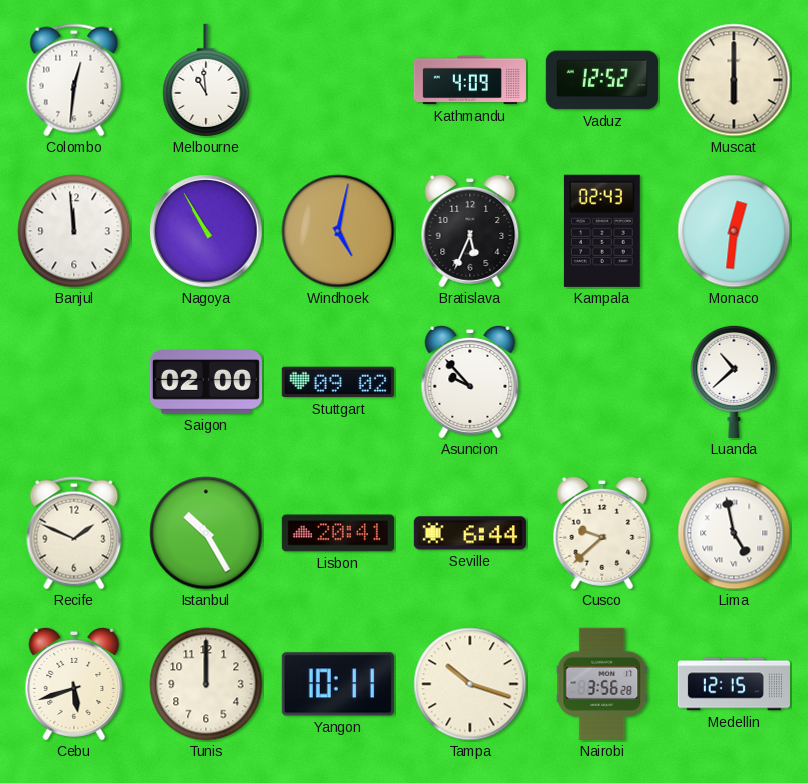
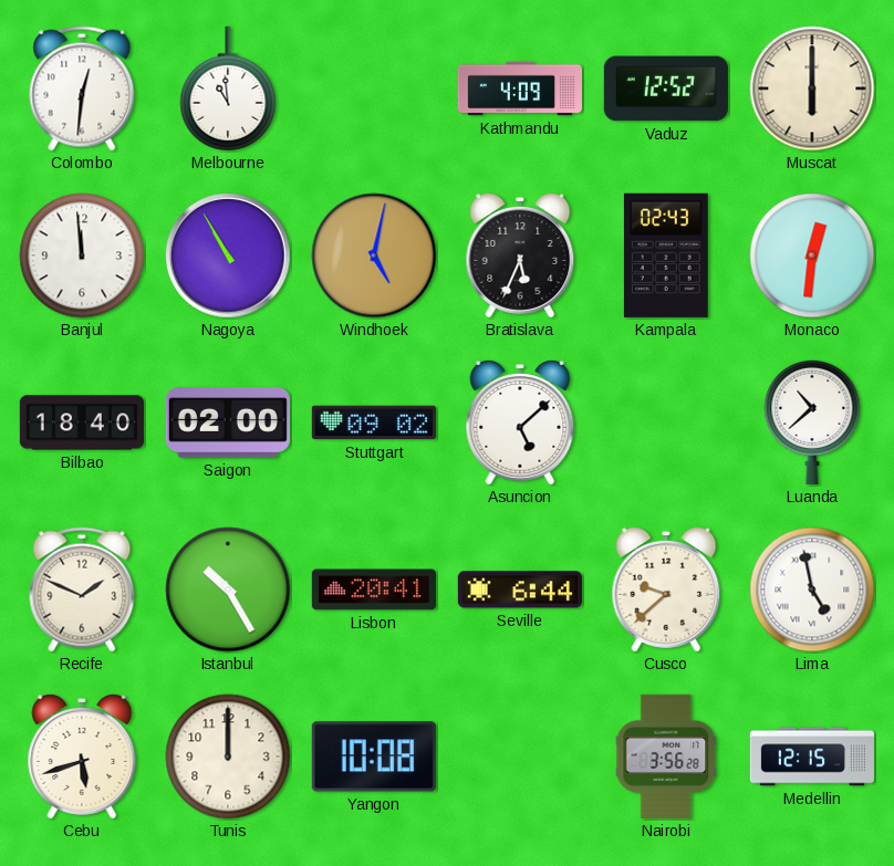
Bilbao: none -> 18:40 (82, 422)
Asuncion: 9:53 -> 5:08 (520, 422)
Yangon: 10:11 -> 10:08 (374, 757)
Tampa: 10:18 -> none (470, 684)
